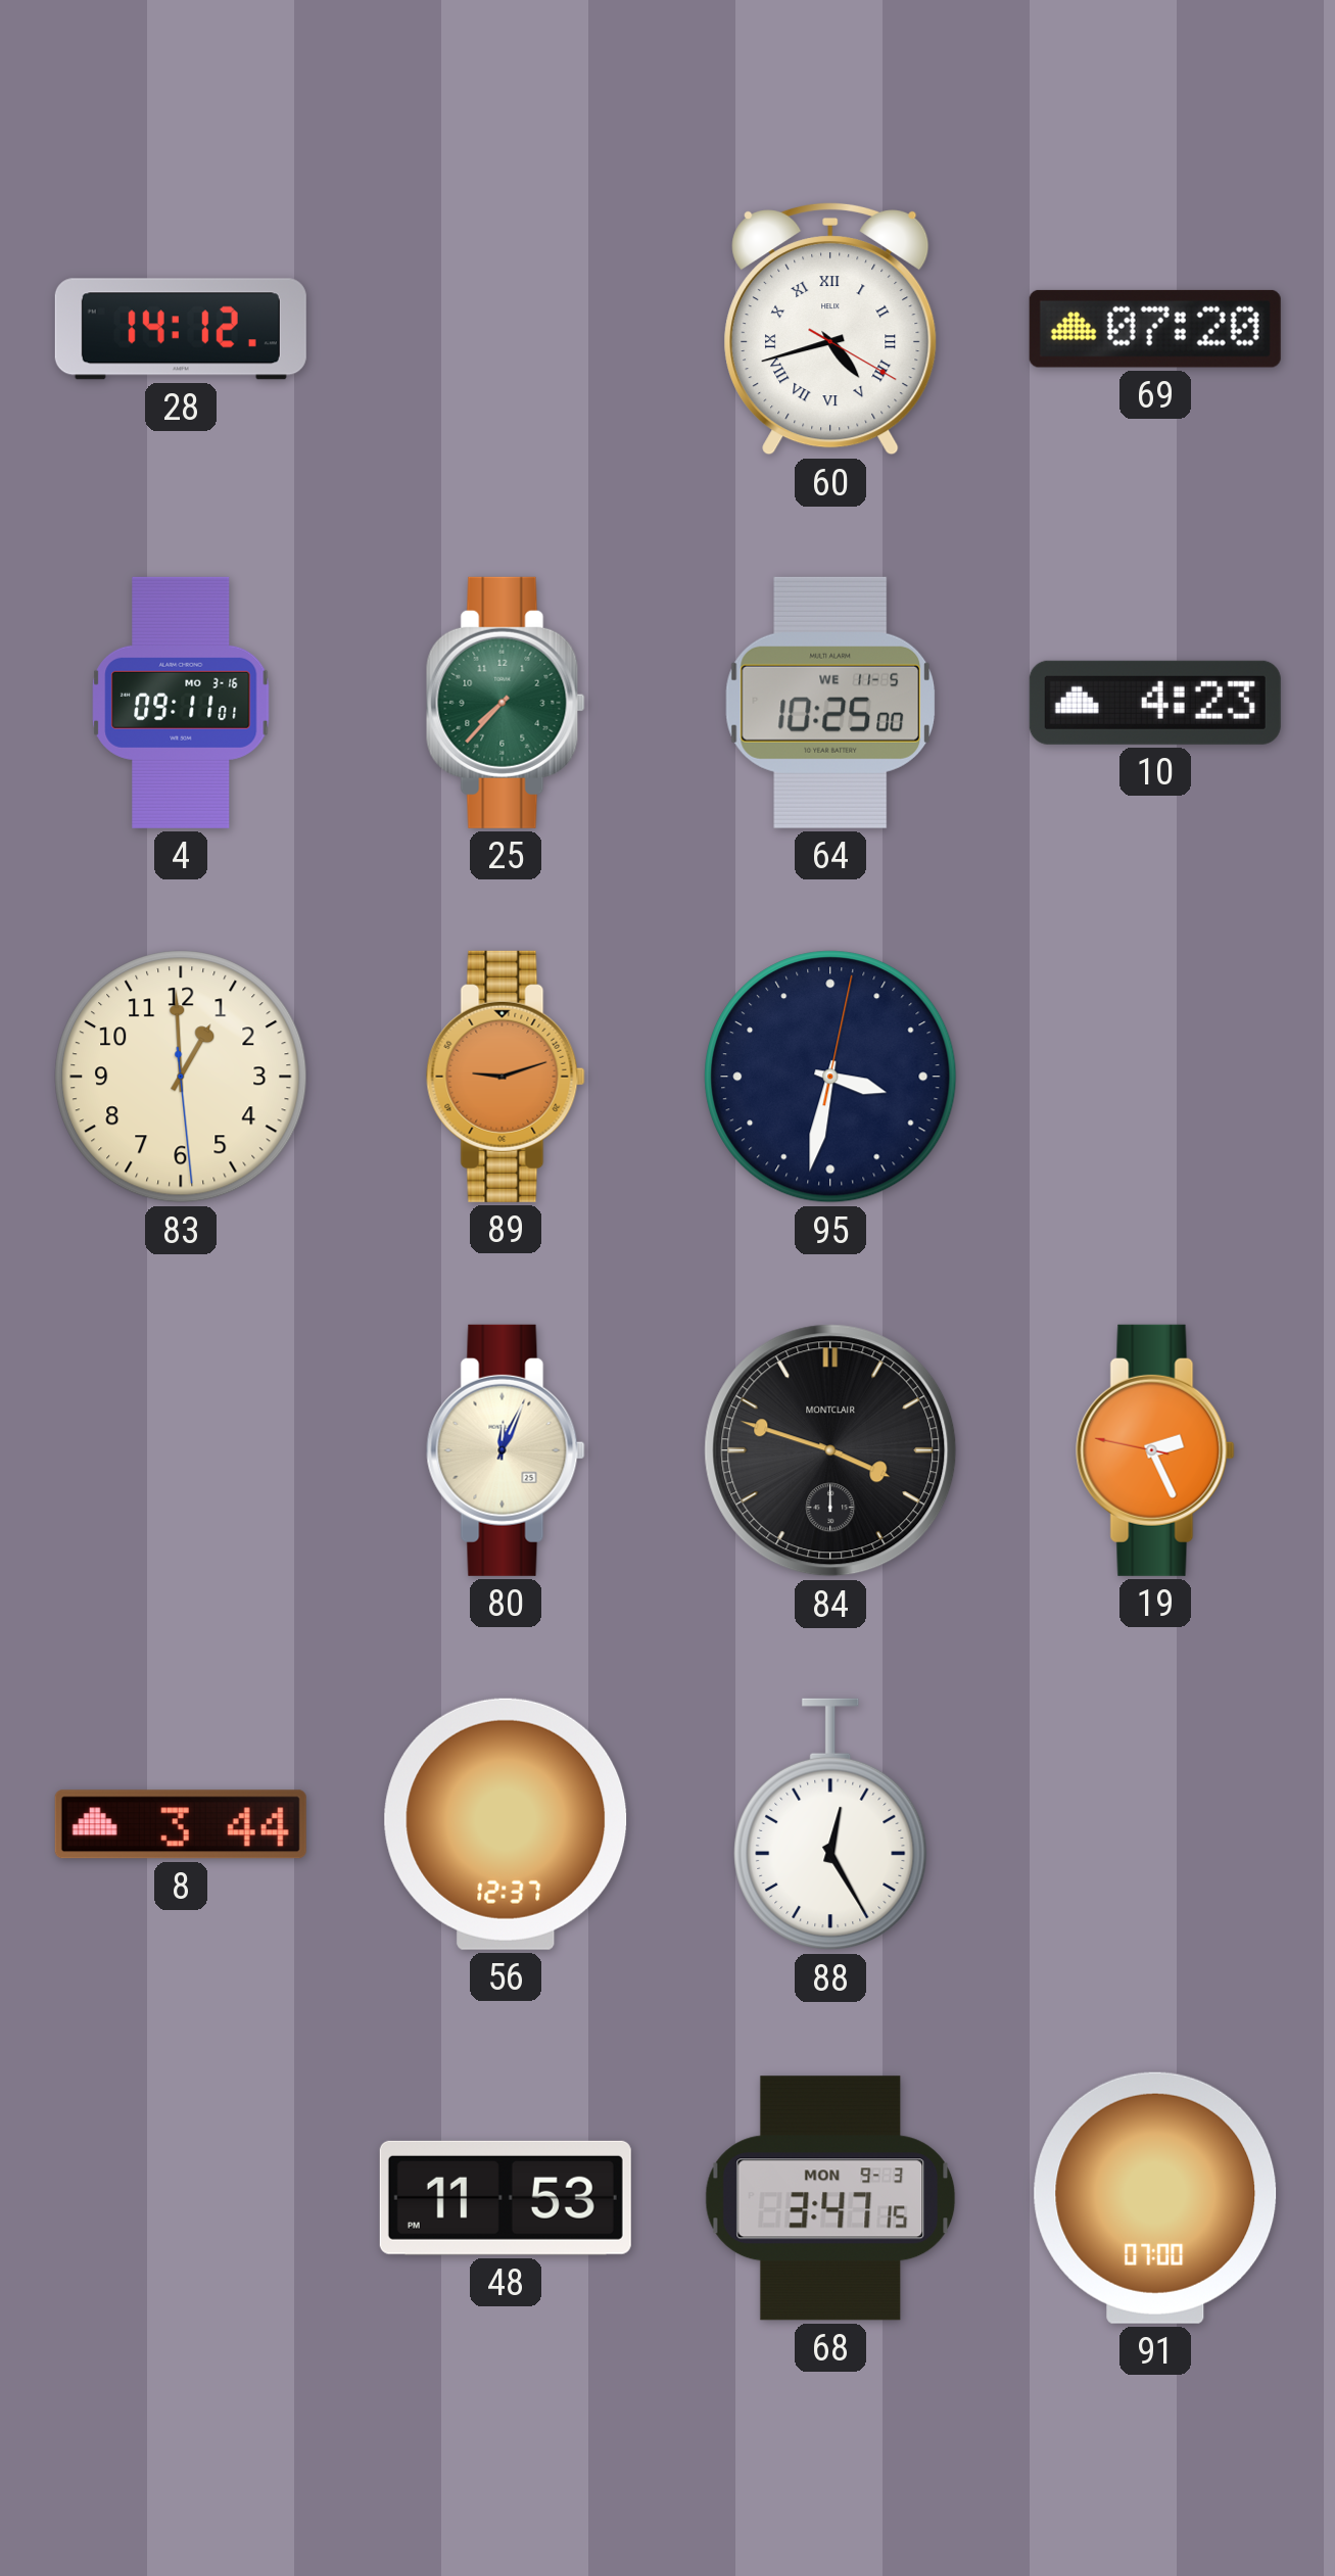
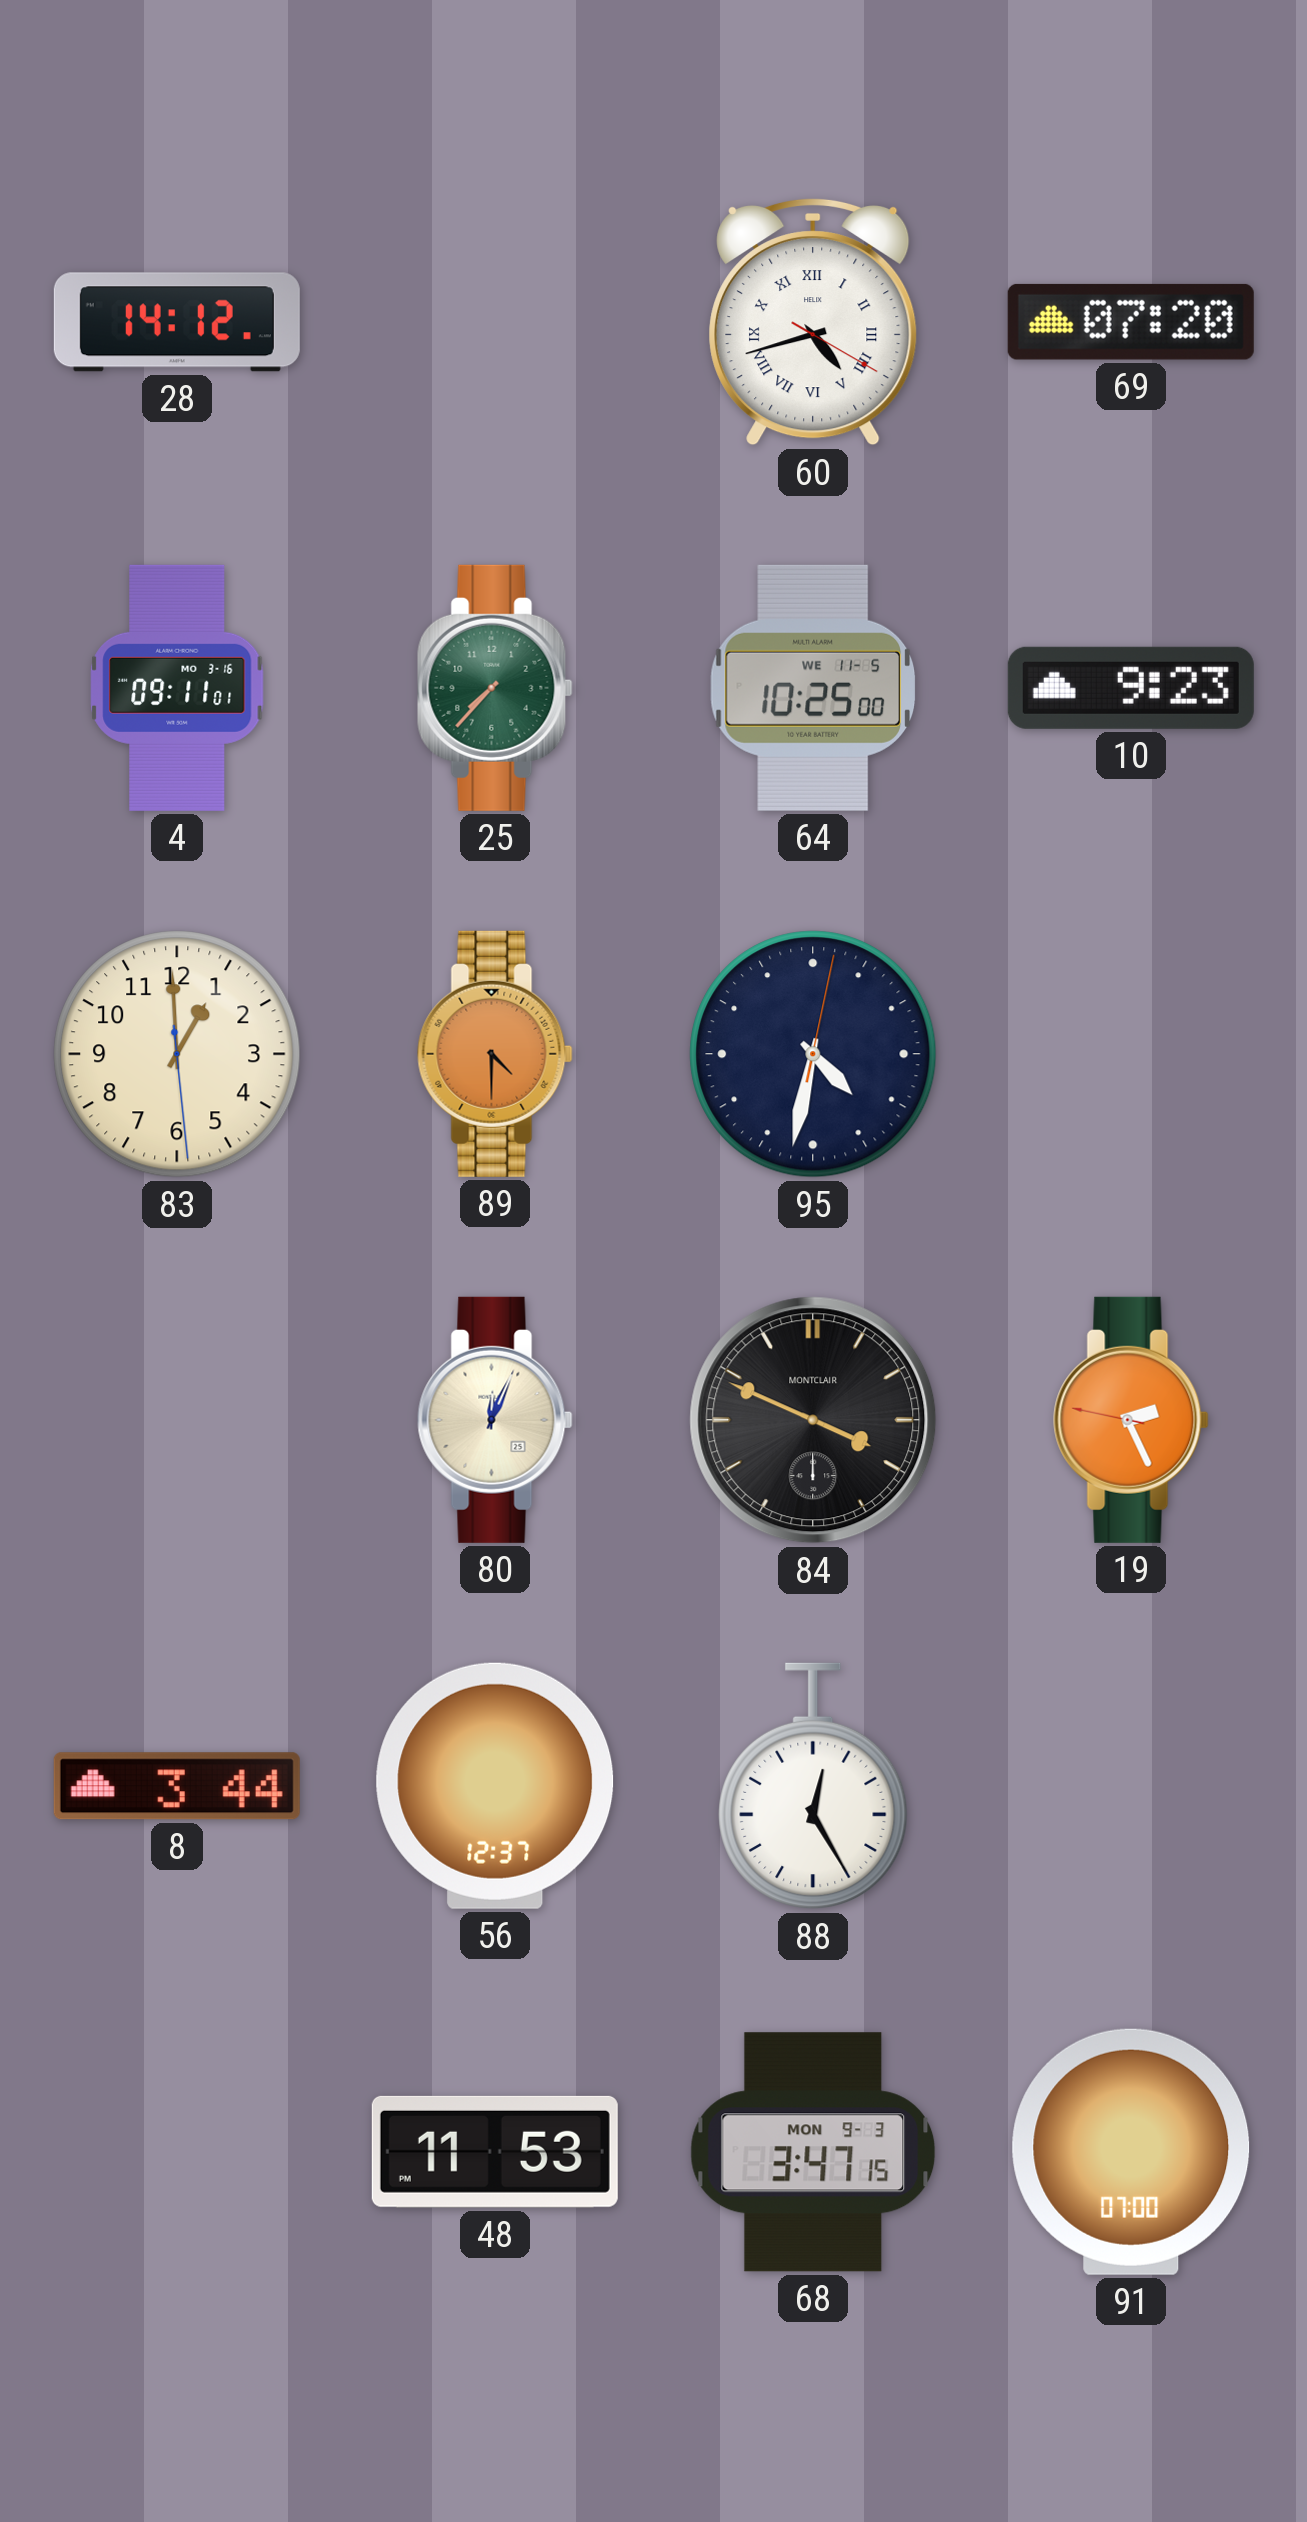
10: 4:23 -> 9:23 (1131, 688)
89: 9:12 -> 4:30 (495, 1054)
95: 3:32 -> 4:32 (813, 1054)
84: 3:48 -> 3:49 (813, 1420)
